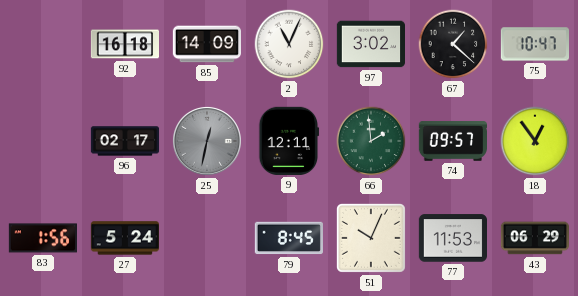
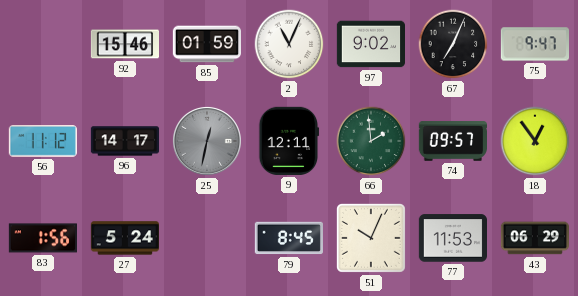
92: 16:18 -> 15:46 (124, 44)
85: 14:09 -> 01:59 (206, 44)
97: 3:02 -> 9:02 (370, 44)
67: 1:22 -> 7:04 (453, 44)
75: 10:47 -> 9:47 (534, 44)
56: none -> 11:12 (43, 142)
96: 02:17 -> 14:17 (125, 141)
